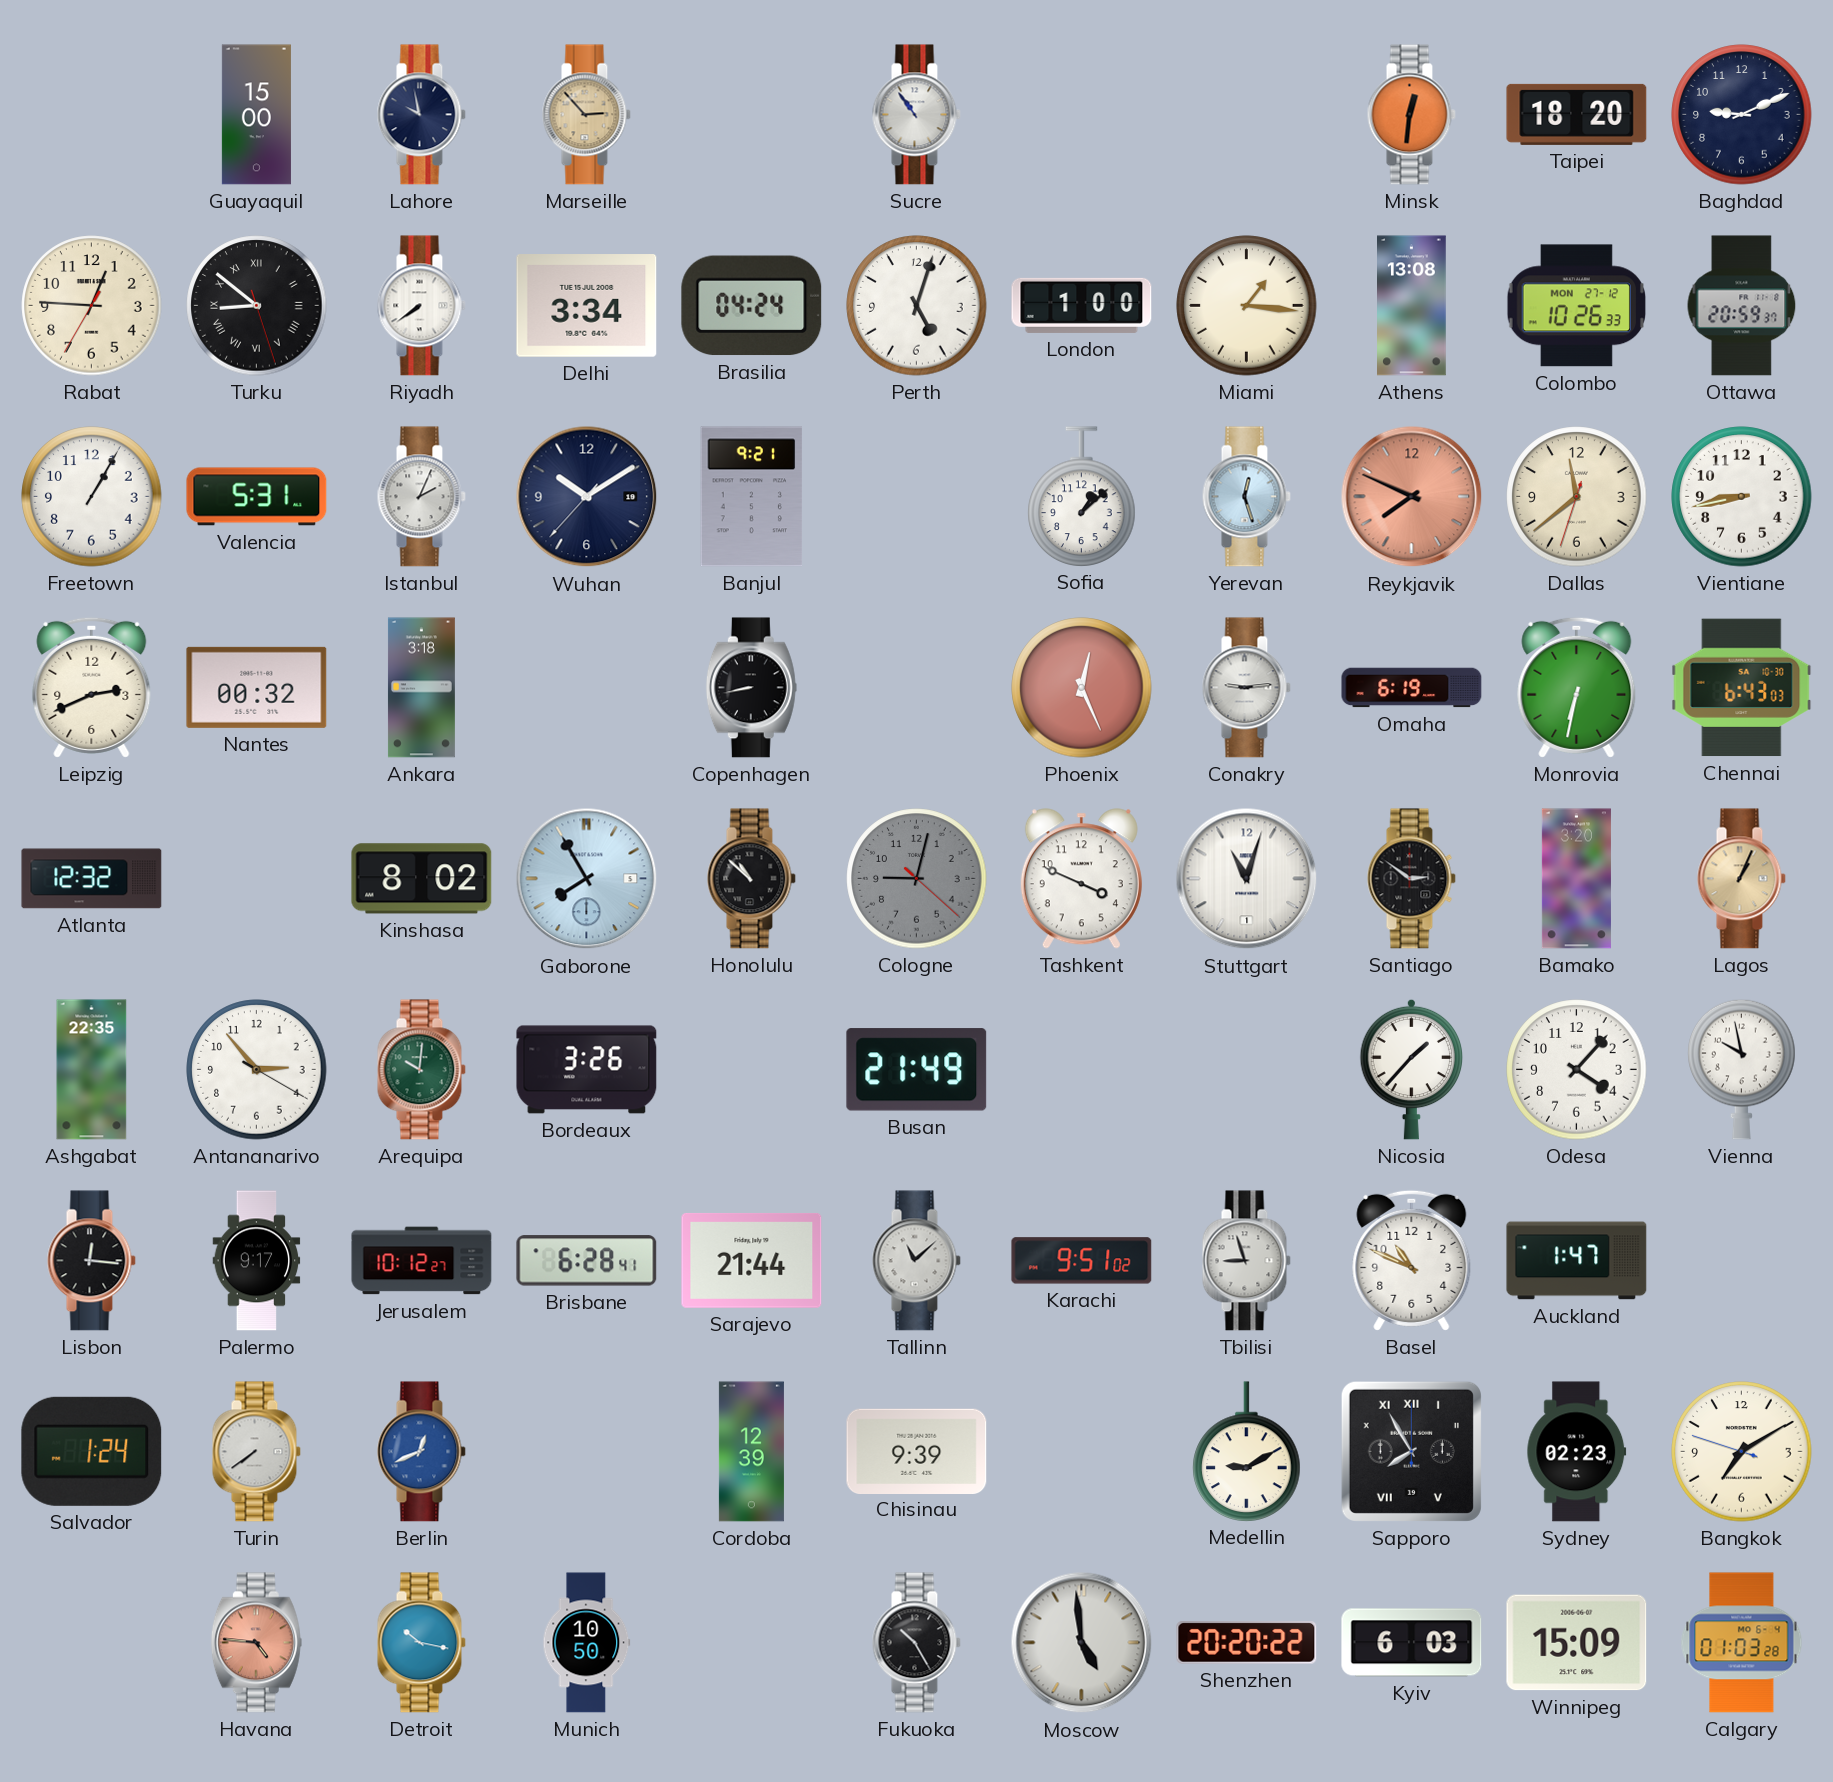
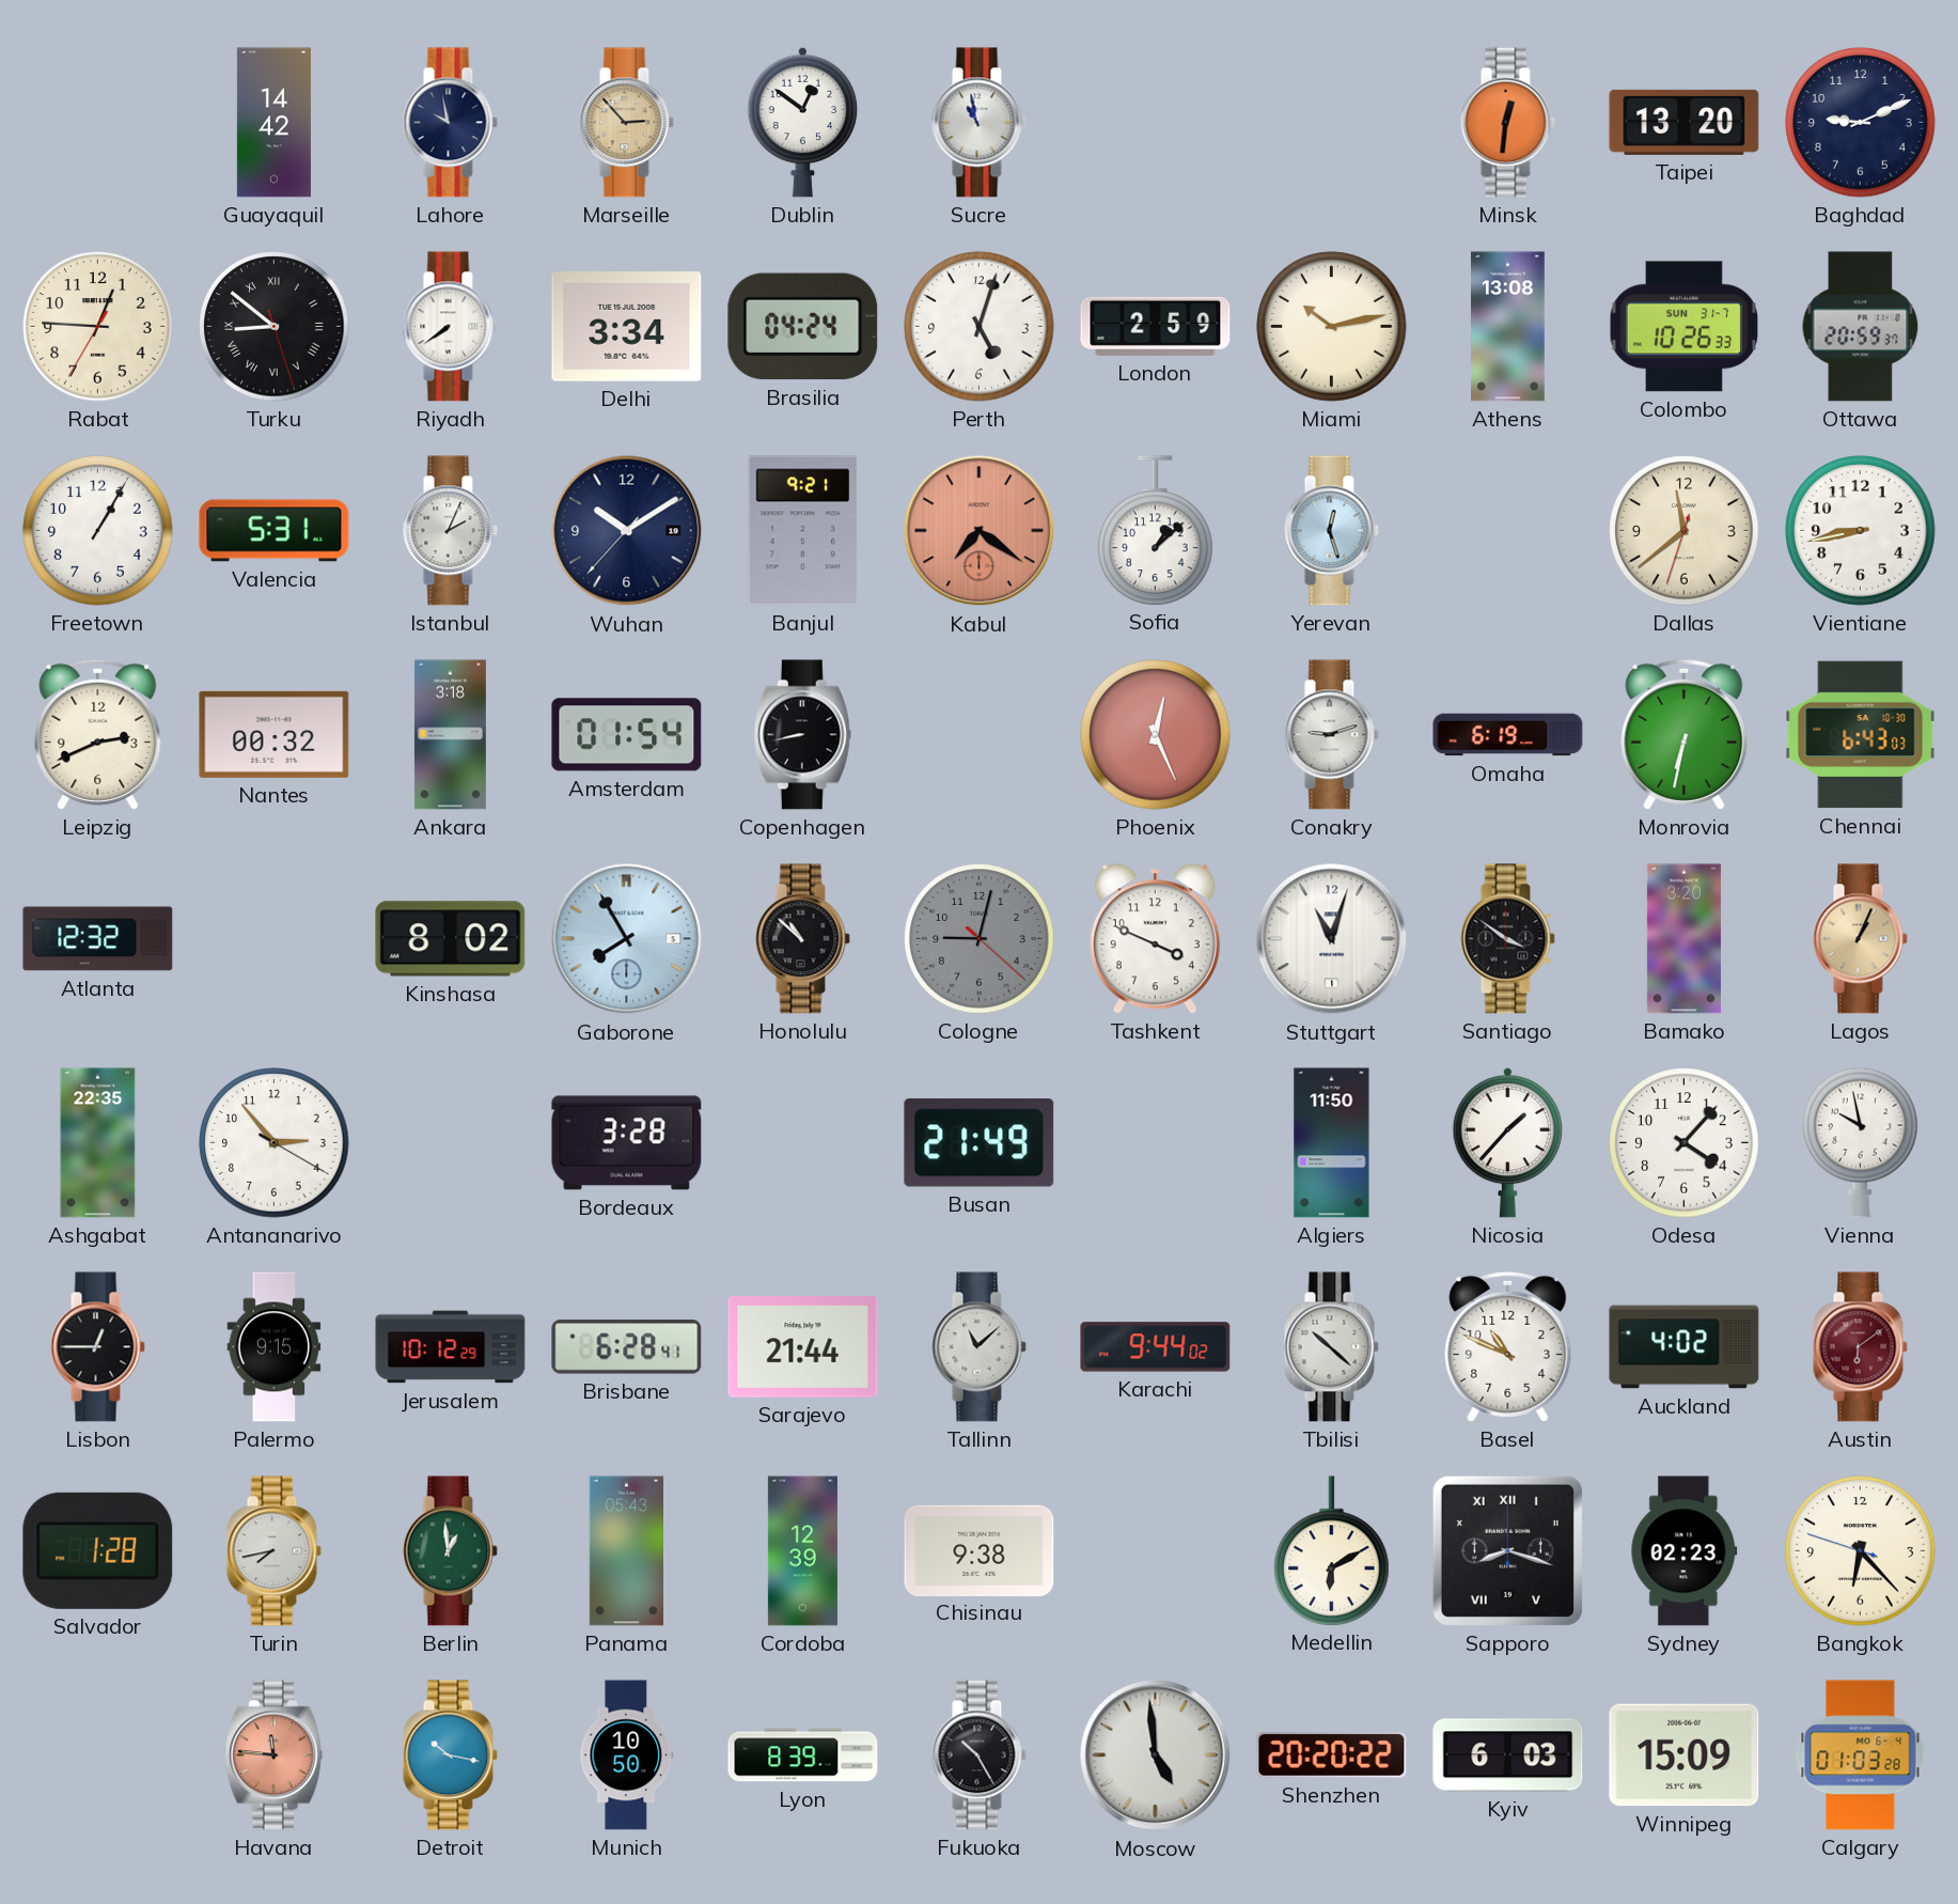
Guayaquil: 15:00 -> 14:42 (273, 123)
Dublin: none -> 12:51 (803, 122)
Sucre: 10:54 -> 10:58 (978, 123)
Taipei: 18:20 -> 13:20 (1685, 122)
London: 1:00 -> 2:59 (1156, 326)
Miami: 1:16 -> 10:13 (1332, 327)
Colombo date: MON 27-12 -> SUN 31-7 (1683, 327)
Kabul: none -> 7:21 (980, 531)
Reykjavik: 7:49 -> none (1412, 497)
Amsterdam: none -> 01:54 (627, 735)
Conakry: 9:14 -> 9:12 (1331, 735)
Santiago: 2:51 -> 3:51 (1507, 939)
Arequipa: 10:01 -> none (421, 1070)
Bordeaux: 3:26 -> 3:28 (627, 1143)
Algiers: none -> 11:50 (1332, 1143)
Lisbon: 12:16 -> 12:45 (97, 1347)
Palermo: 9:17 -> 9:15 (275, 1347)
Jerusalem: 10:12:27 -> 10:12:29 (451, 1347)
Karachi: 9:51 -> 9:44 (1156, 1347)
Tbilisi: 8:57 -> 10:22 (1331, 1347)
Auckland: 1:47 -> 4:02 (1685, 1347)
Austin: none -> 6:09 (1860, 1347)
Salvador: 1:24 -> 1:28 (98, 1550)
Turin: 7:39 -> 7:43 (273, 1551)
Berlin: 12:41 -> 12:59 (450, 1551)
Berlin dial: blue -> green (450, 1551)
Panama: none -> 05:43 (626, 1551)
Chisinau: 9:39 -> 9:38 (980, 1550)
Medellin: 9:10 -> 6:10 (1332, 1550)
Sapporo: 7:55 -> 8:18 (1507, 1550)
Bangkok: 7:09 -> 6:22 (1861, 1551)
Havana: 4:46 -> 11:46 (273, 1755)
Lyon: none -> 8:39 (803, 1755)
